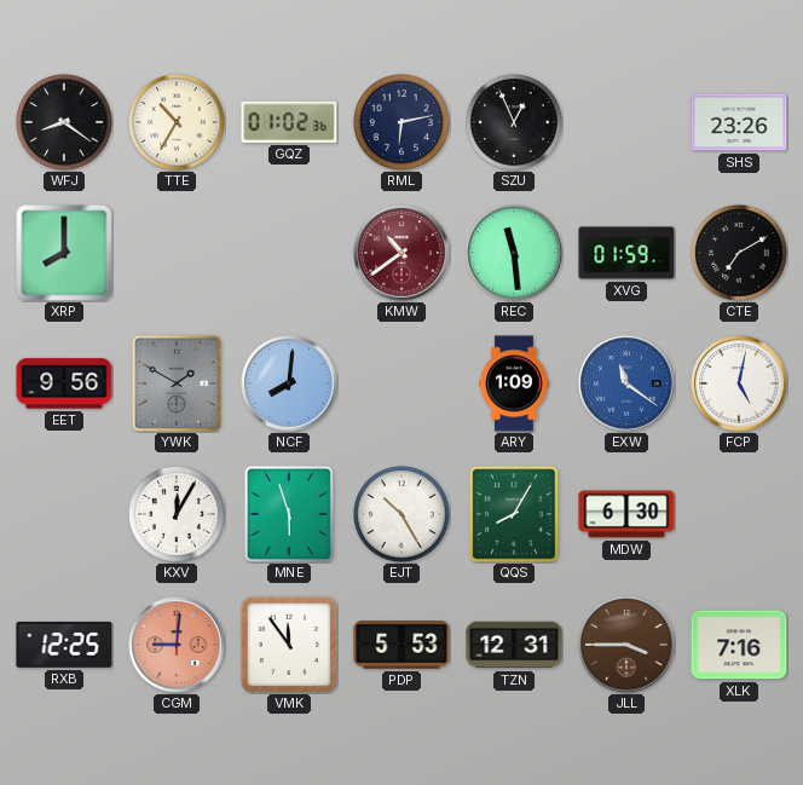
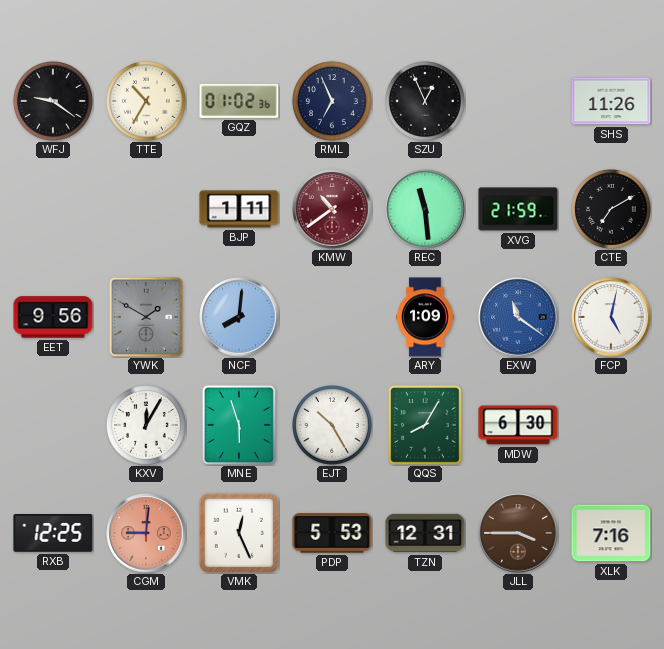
WFJ: 8:21 -> 9:21 (54, 102)
RML: 6:13 -> 6:56 (333, 102)
SHS: 23:26 -> 11:26 (611, 101)
XRP: 8:00 -> none (64, 253)
BJP: none -> 1:11 (239, 209)
XVG: 01:59 -> 21:59 (518, 209)
VMK: 11:54 -> 12:26 (239, 533)
